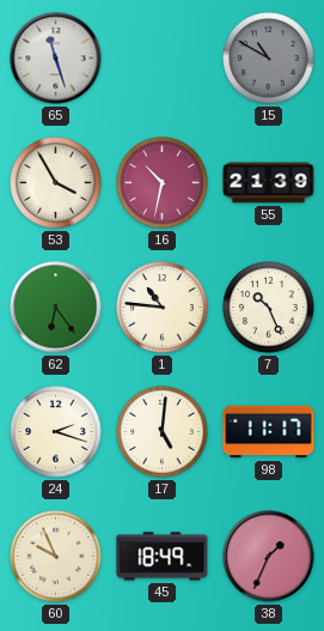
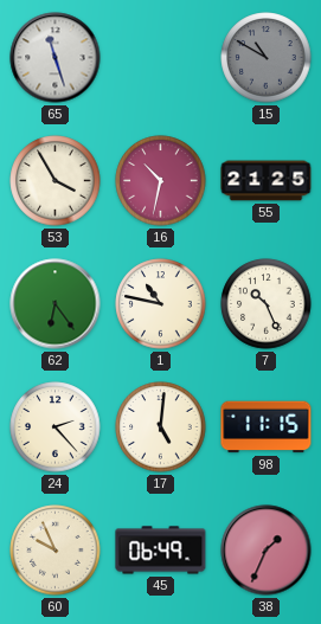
55: 21:39 -> 21:25 (267, 181)
1: 10:46 -> 10:47 (161, 304)
24: 2:18 -> 2:23 (56, 427)
98: 11:17 -> 11:15 (267, 427)
45: 18:49 -> 06:49 (161, 551)
